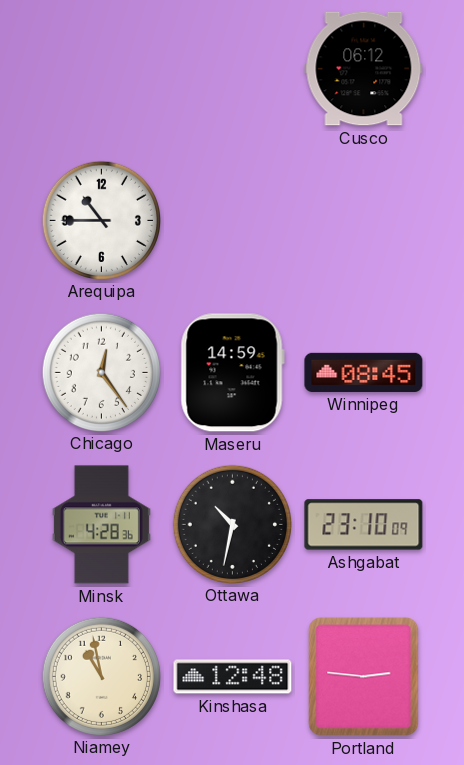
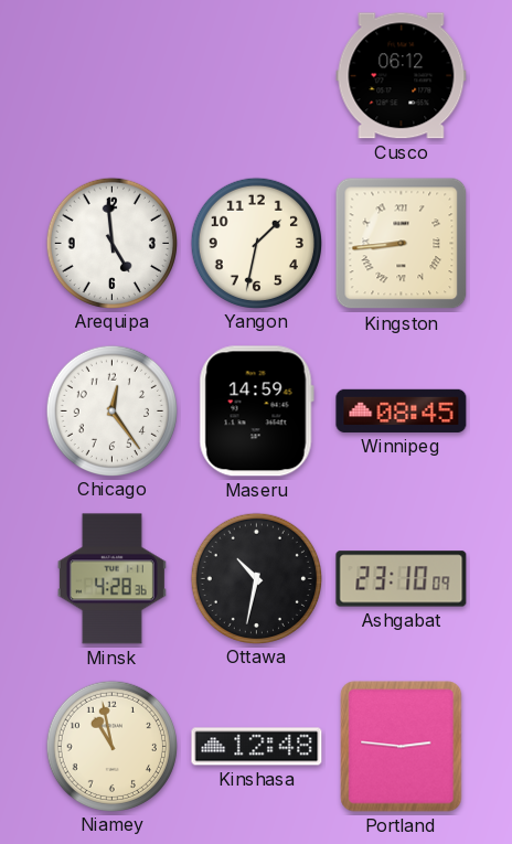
Arequipa: 10:45 -> 4:59 (111, 243)
Yangon: none -> 1:32 (256, 243)
Kingston: none -> 8:44 (402, 244)
